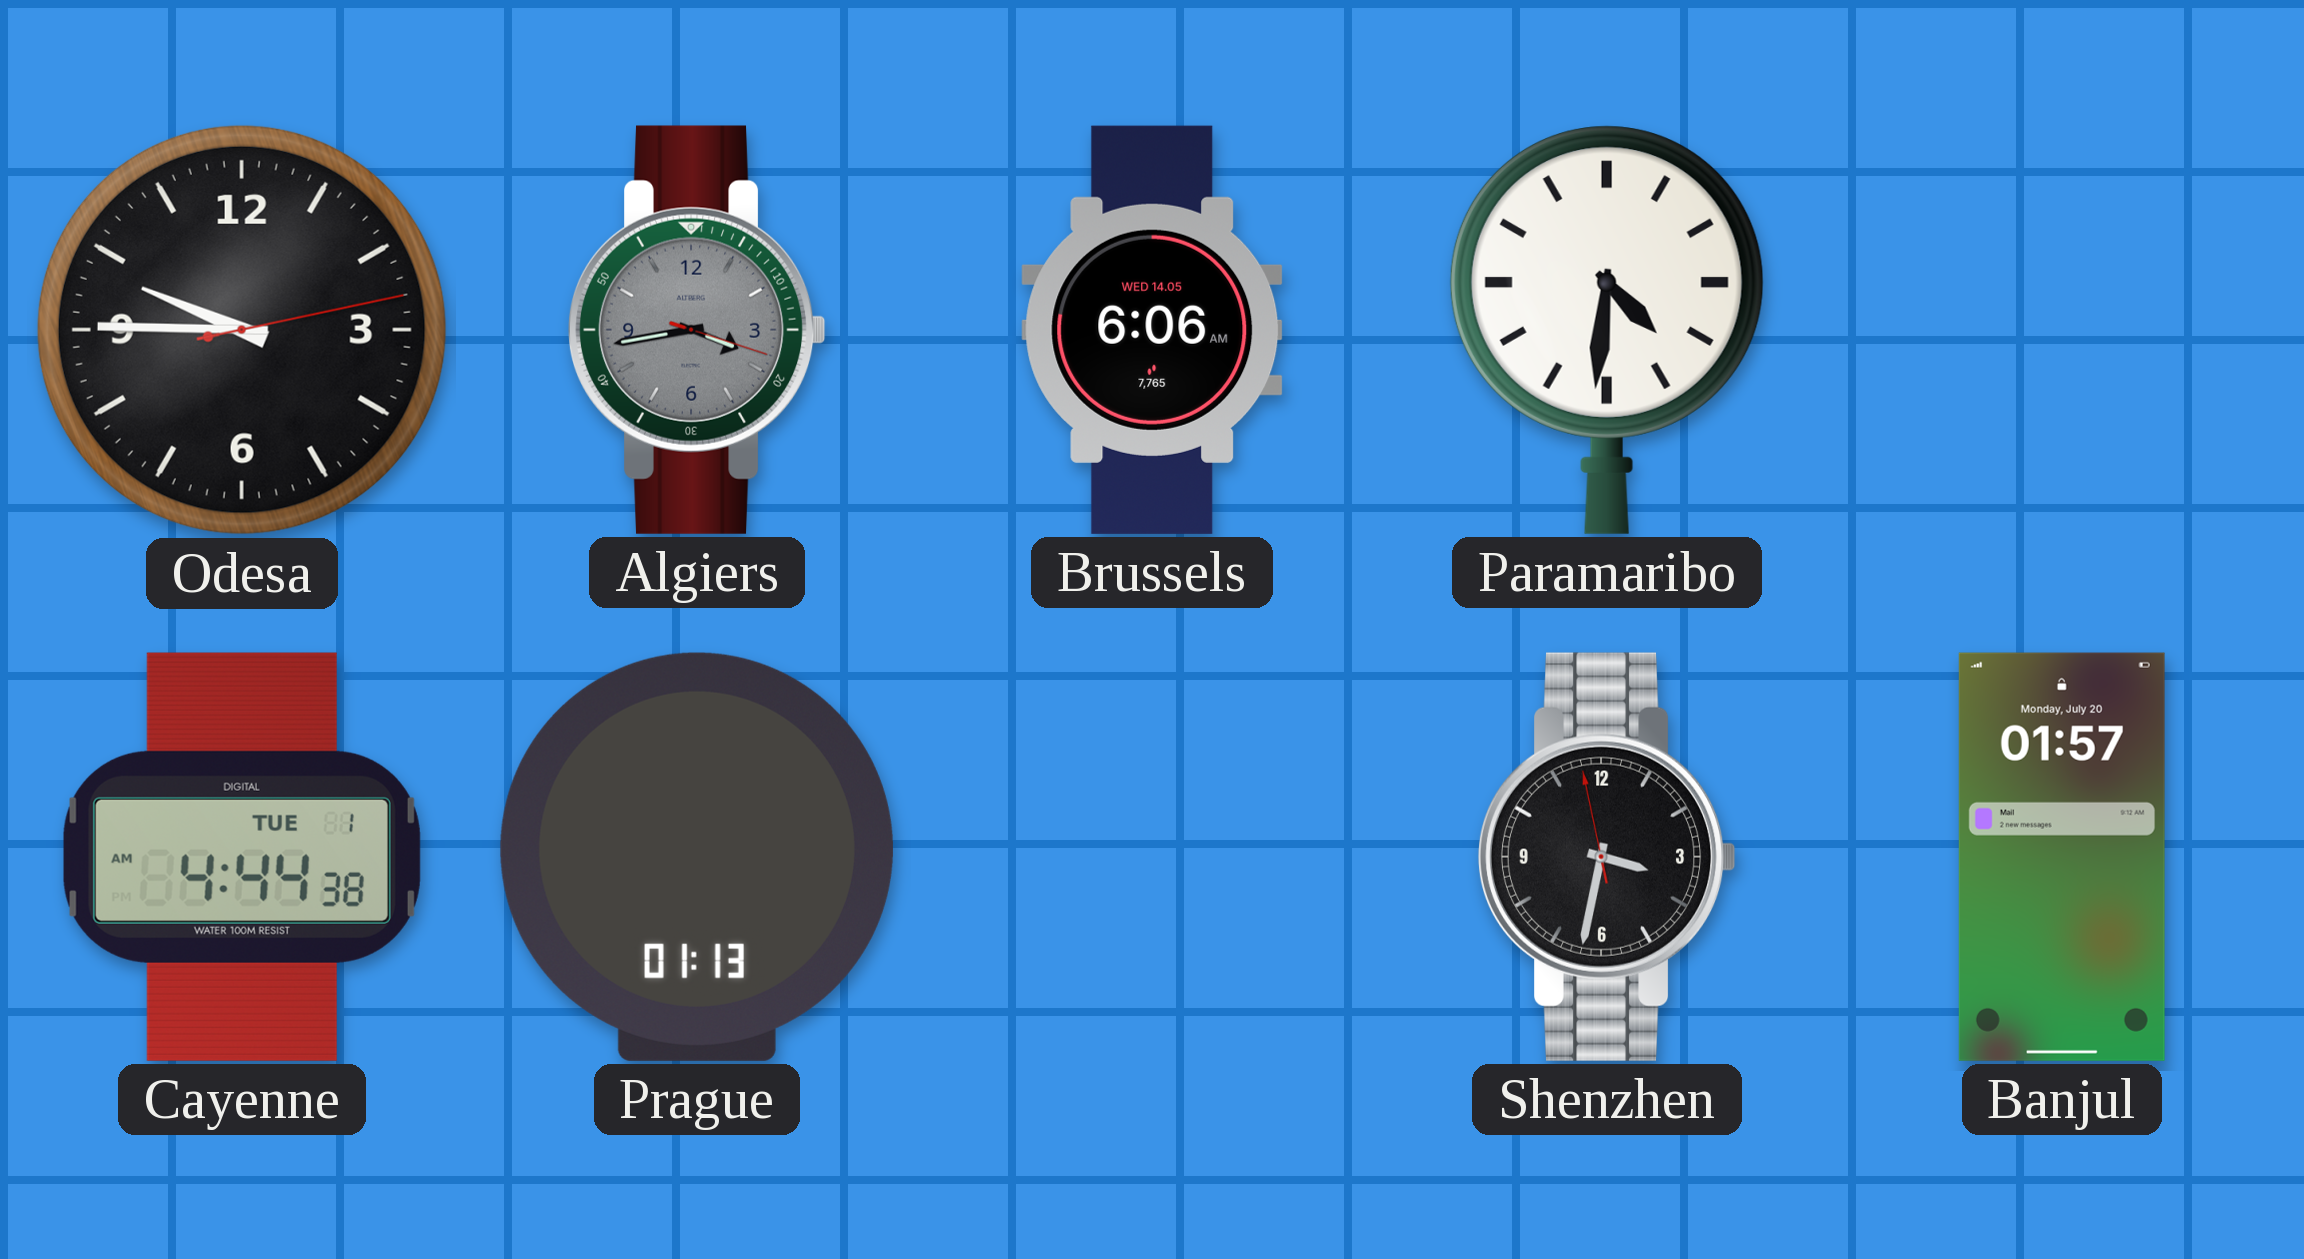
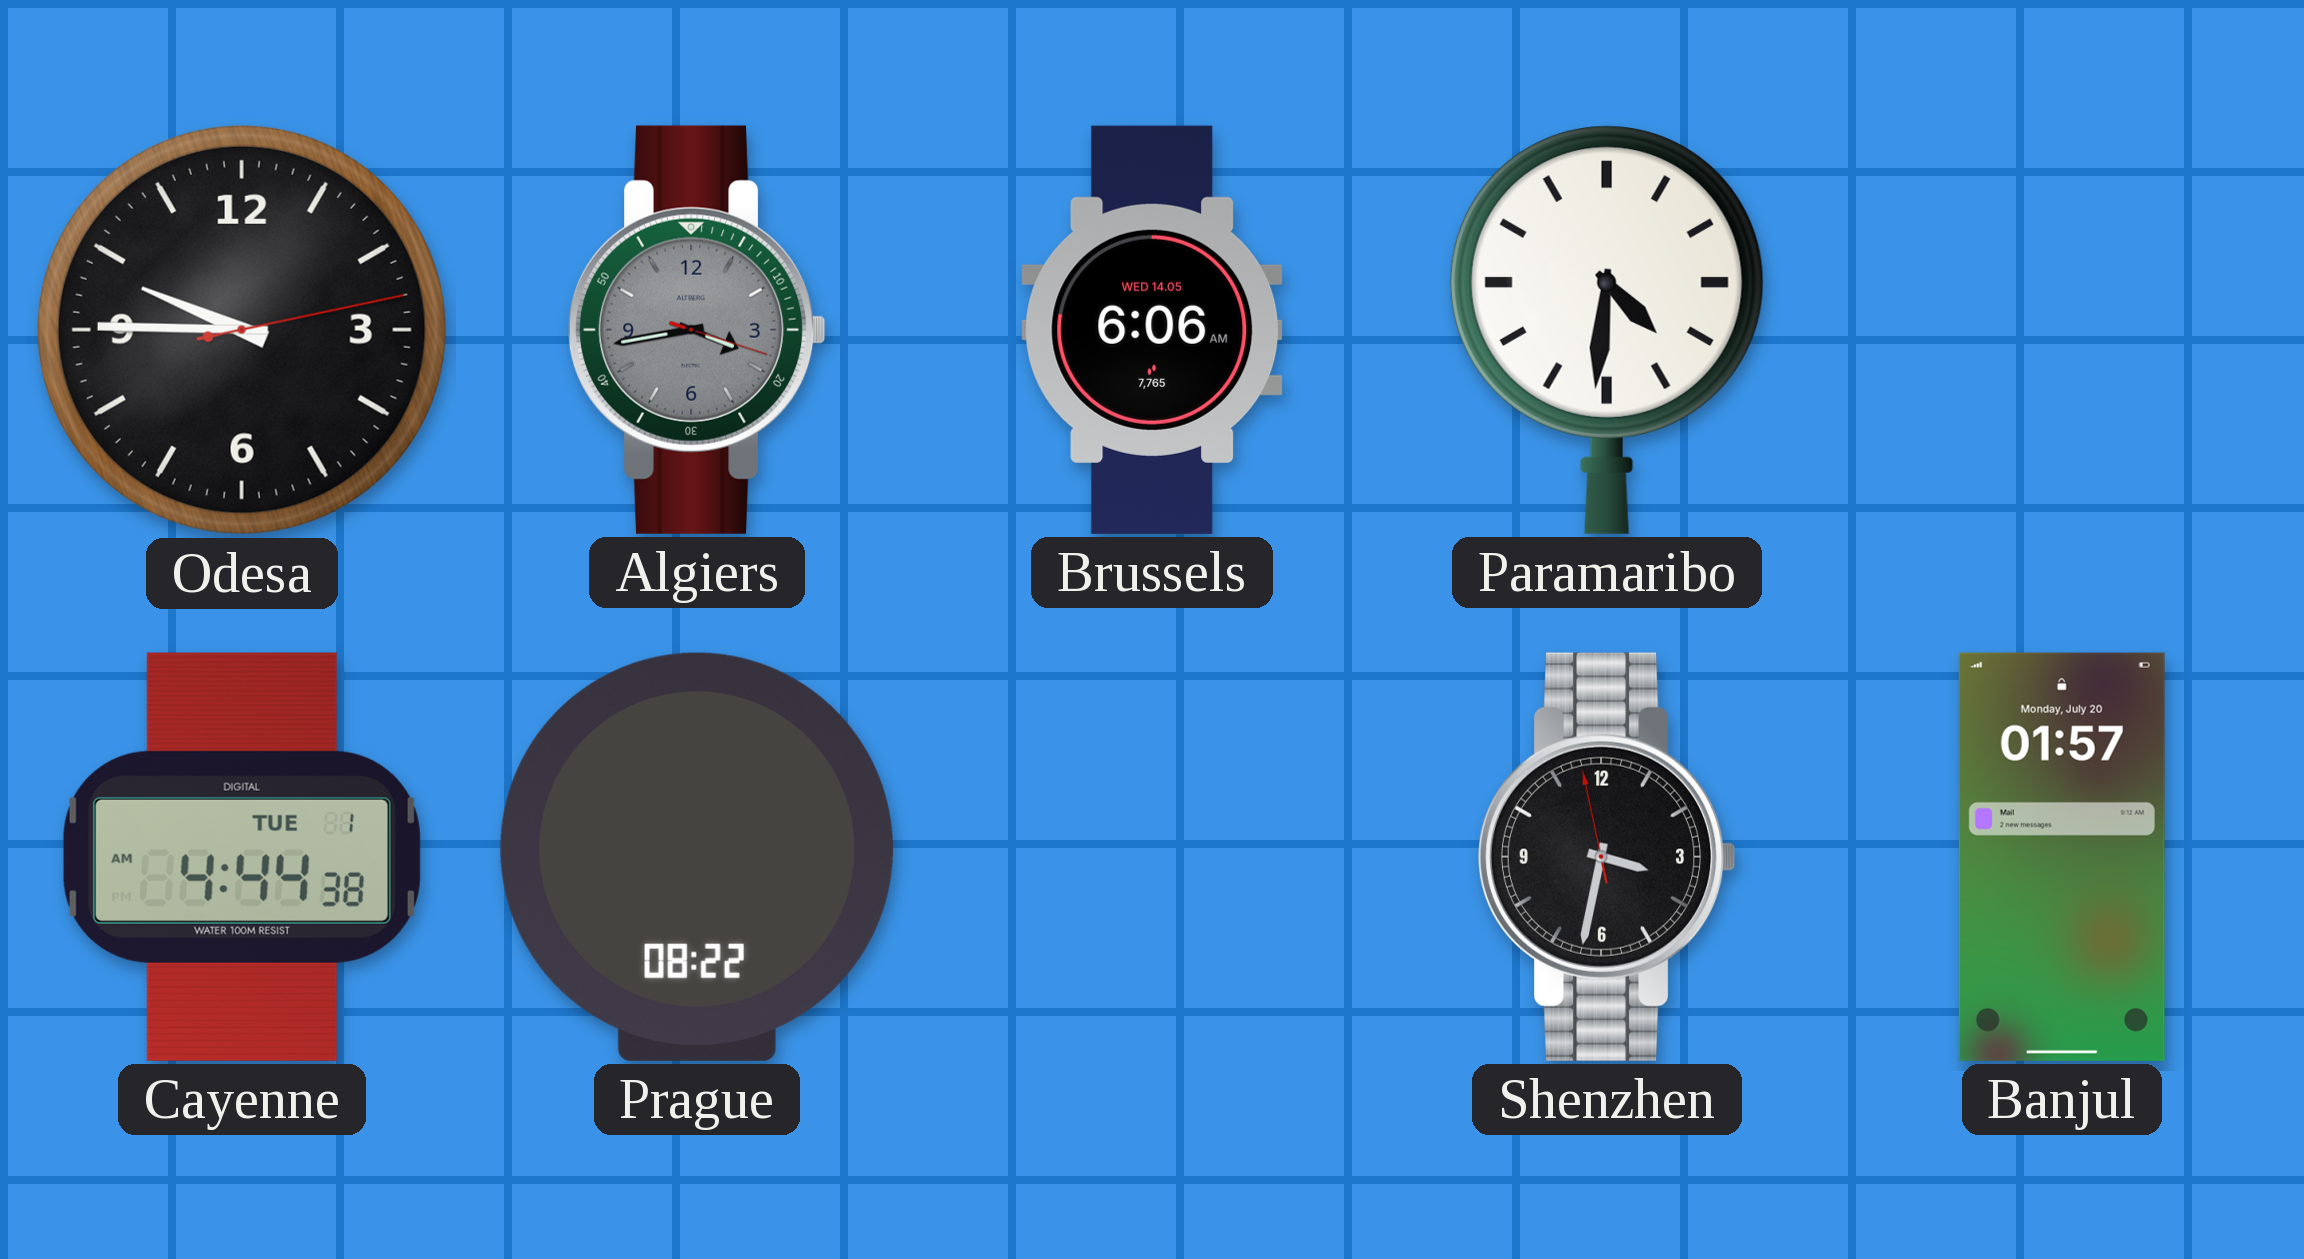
Prague: 01:13 -> 08:22 (697, 857)
